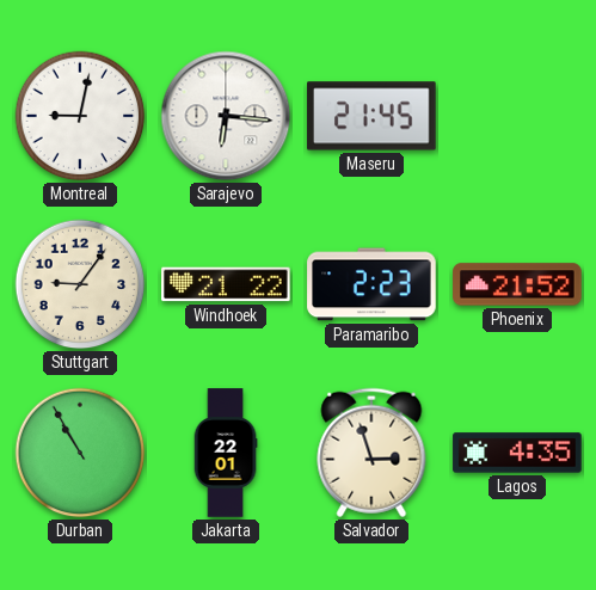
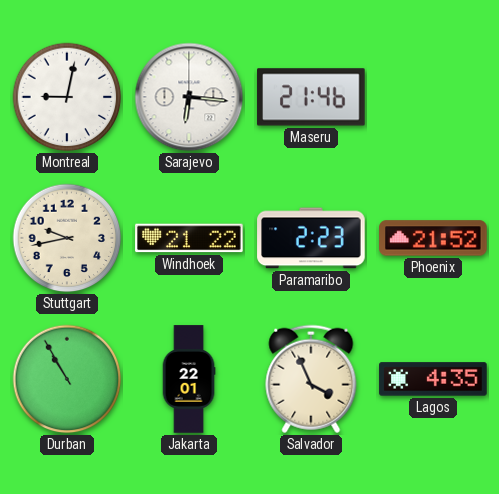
Maseru: 21:45 -> 21:46 (311, 97)
Stuttgart: 9:06 -> 9:43 (67, 238)
Salvador: 2:57 -> 3:56 (311, 379)
